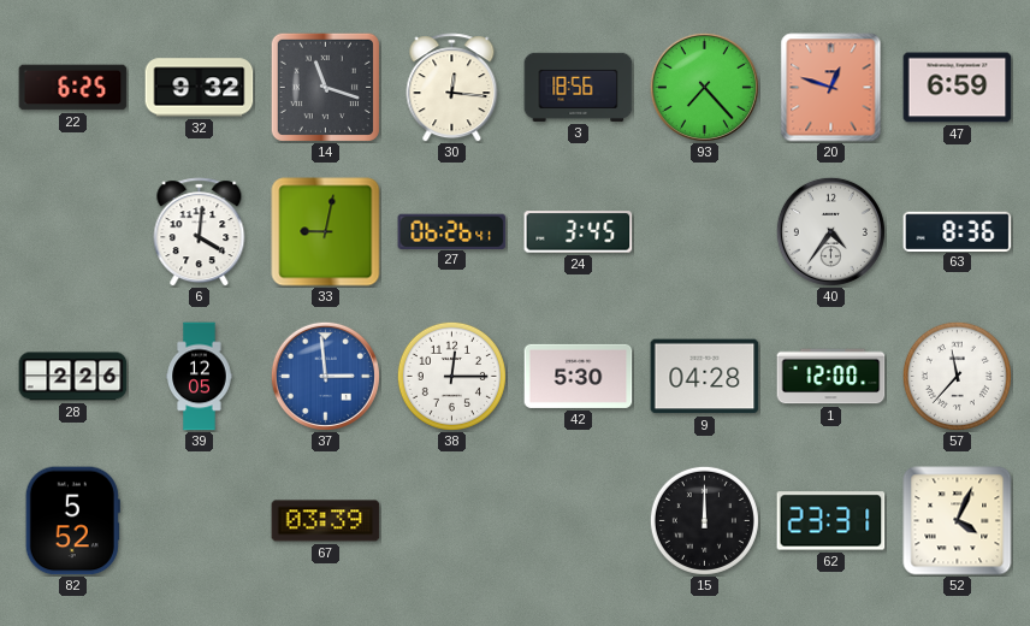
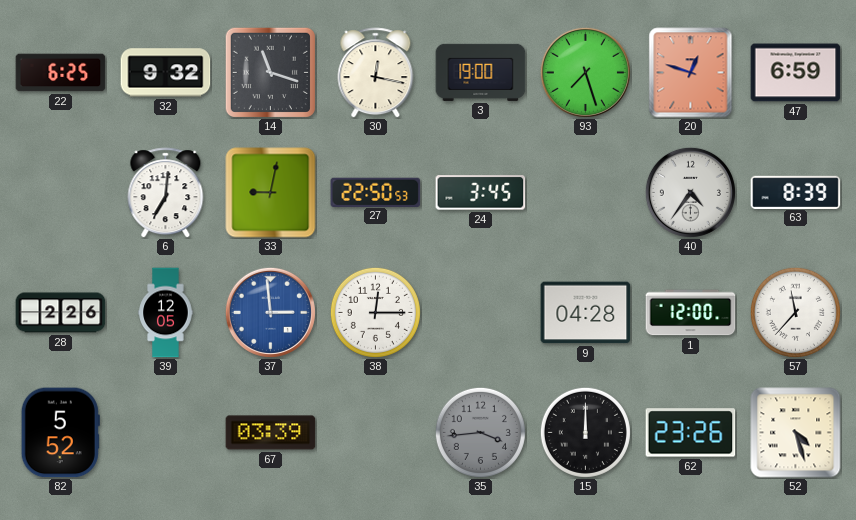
30: 12:16 -> 12:17 (376, 73)
3: 18:56 -> 19:00 (481, 72)
93: 7:23 -> 7:27 (585, 72)
6: 4:01 -> 7:01 (166, 193)
27: 06:26 -> 22:50 (376, 192)
63: 8:36 -> 8:39 (796, 192)
42: 5:30 -> none (579, 376)
35: none -> 3:44 (480, 432)
62: 23:31 -> 23:26 (691, 433)
52: 4:04 -> 4:27 (796, 433)
